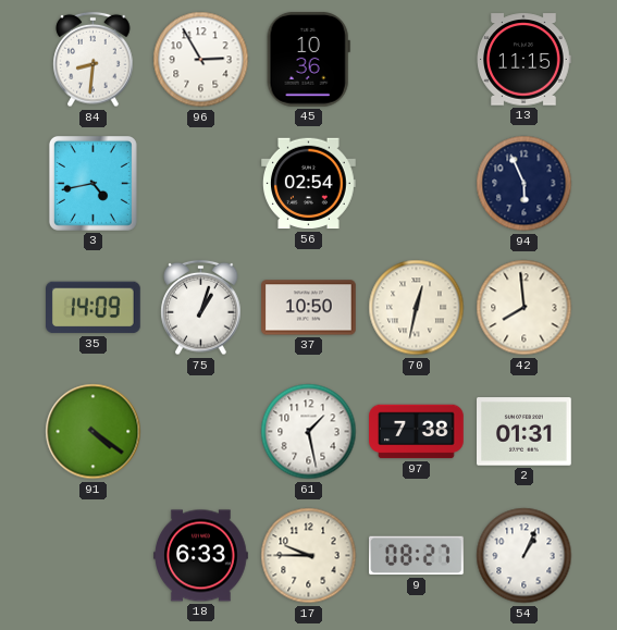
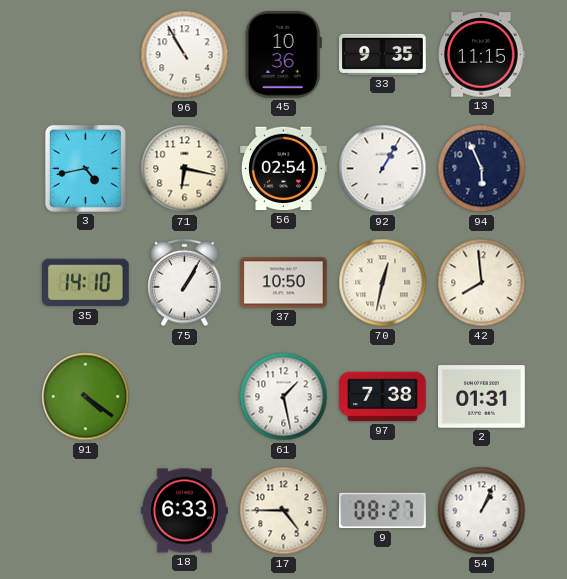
84: 8:31 -> none (94, 60)
96: 2:55 -> 10:55 (185, 55)
33: none -> 9:35 (383, 54)
71: none -> 6:17 (185, 169)
92: none -> 1:05 (383, 169)
35: 14:09 -> 14:10 (86, 283)
75: 1:03 -> 1:05 (185, 283)
17: 9:45 -> 4:45 (284, 511)
